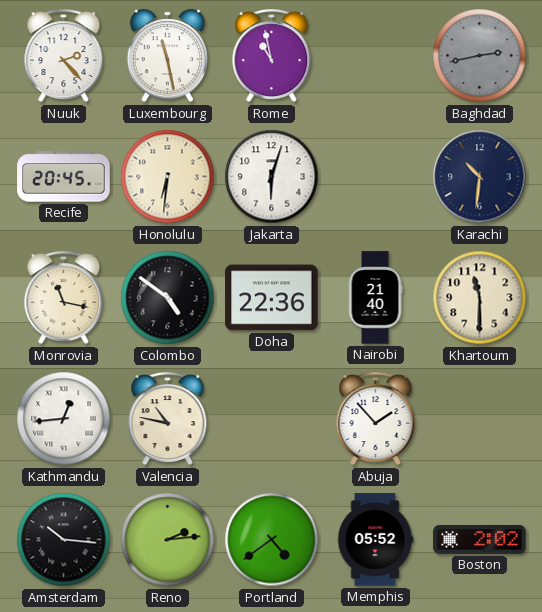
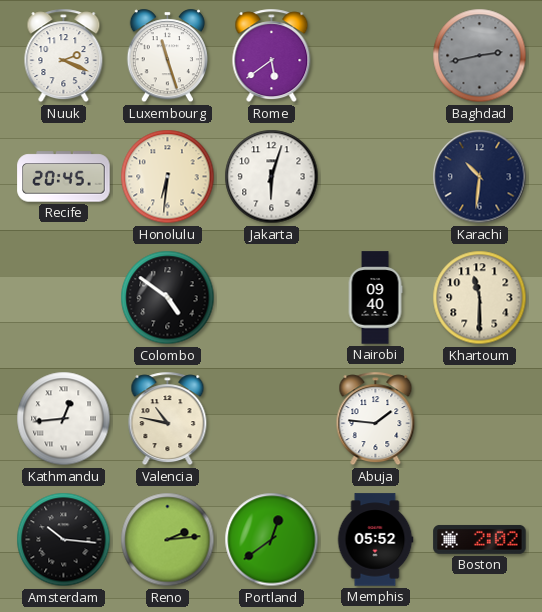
Nuuk: 2:23 -> 2:19 (64, 56)
Luxembourg: 11:28 -> 11:27 (167, 56)
Rome: 10:58 -> 5:39 (272, 56)
Monrovia: 11:17 -> none (64, 298)
Doha: 22:36 -> none (272, 298)
Nairobi: 21:40 -> 09:40 (375, 298)
Abuja: 1:53 -> 1:46 (376, 419)
Portland: 4:39 -> 12:39 (272, 540)
